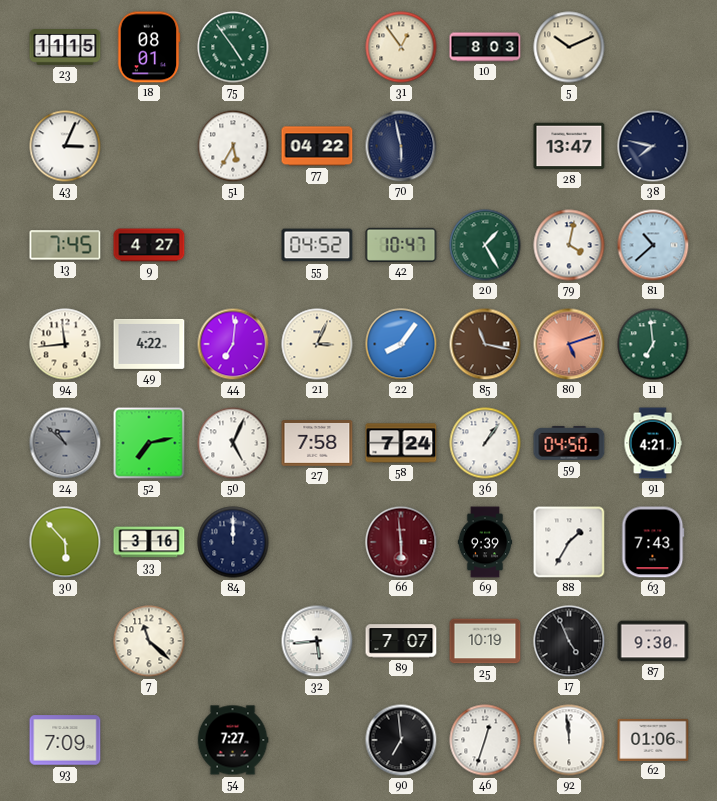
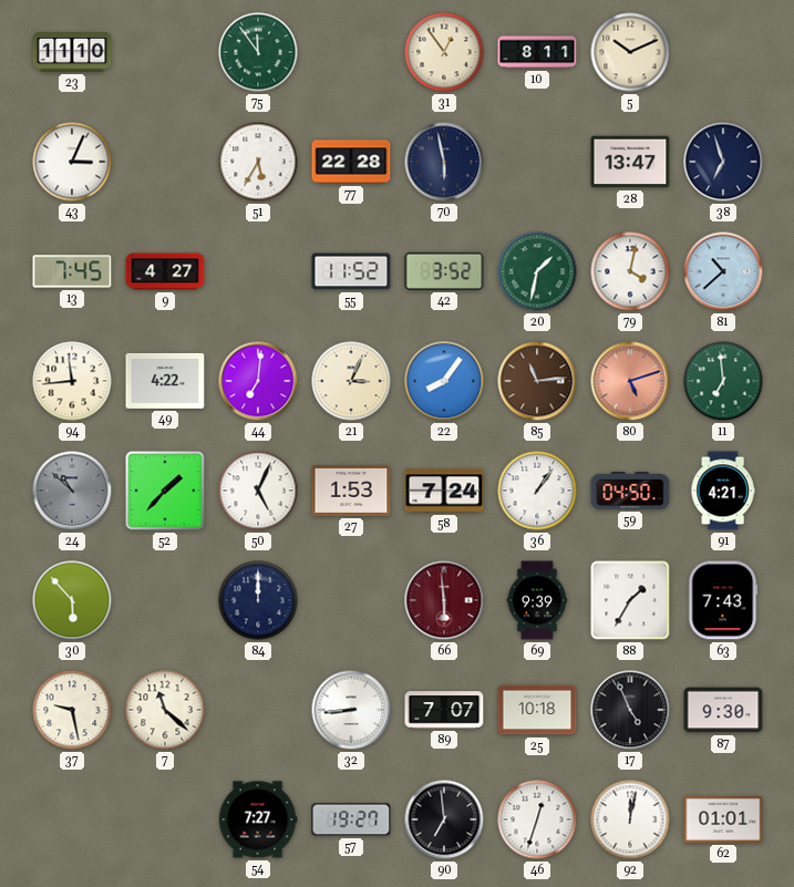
23: 11:15 -> 11:10 (72, 53)
18: 08:01 -> none (149, 47)
75: 4:54 -> 11:54 (258, 52)
10: 8:03 -> 8:11 (537, 52)
77: 04:22 -> 22:28 (351, 162)
38: 7:47 -> 6:57 (723, 162)
55: 04:52 -> 11:52 (351, 271)
42: 10:47 -> 3:52 (444, 271)
20: 1:25 -> 1:32 (537, 271)
85: 11:17 -> 11:14 (537, 381)
52: 7:13 -> 1:37 (165, 491)
27: 7:58 -> 1:53 (351, 492)
33: 3:16 -> none (149, 542)
37: none -> 9:28 (72, 710)
32: 5:44 -> 8:44 (351, 710)
25: 10:19 -> 10:18 (537, 710)
93: 7:09 -> none (65, 740)
57: none -> 19:27 (351, 819)
92: 11:59 -> 12:02 (630, 819)
62: 01:06 -> 01:01 (723, 819)
